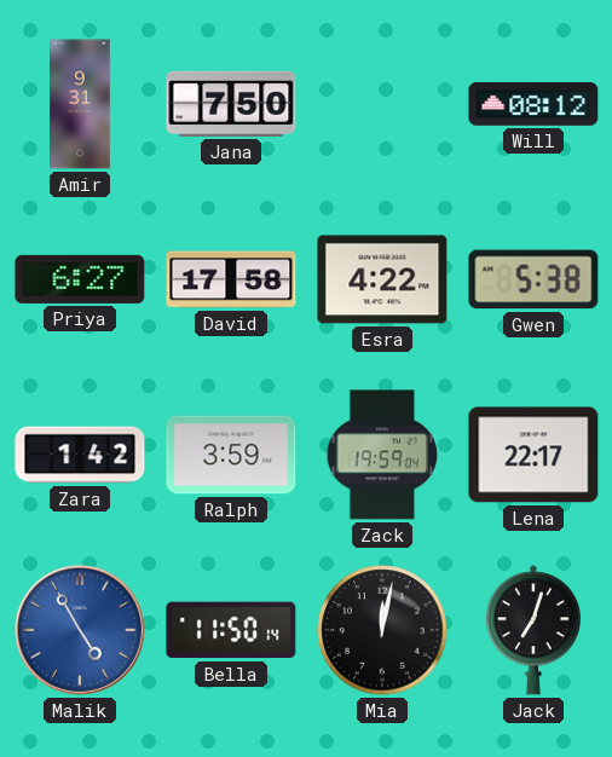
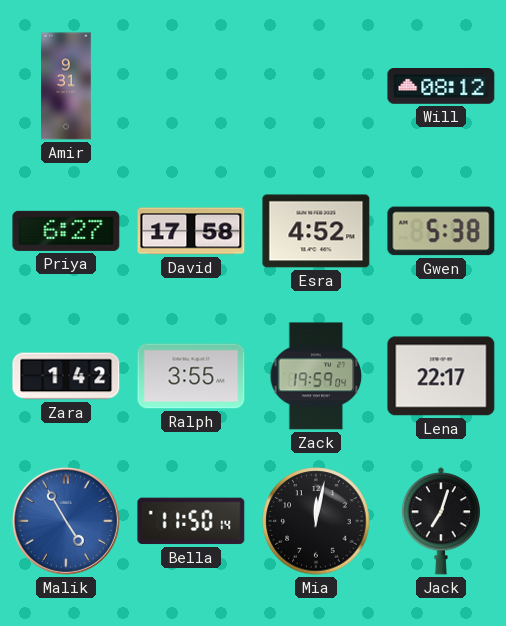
Jana: 7:50 -> none (231, 104)
Esra: 4:22 -> 4:52 (316, 231)
Ralph: 3:59 -> 3:55 (191, 376)
